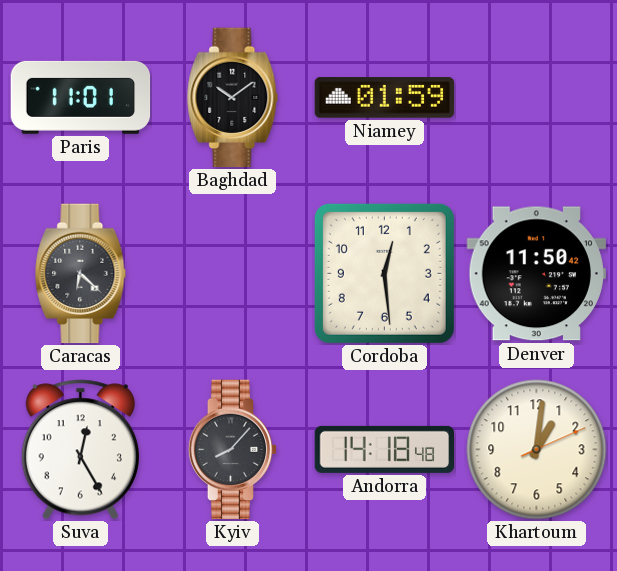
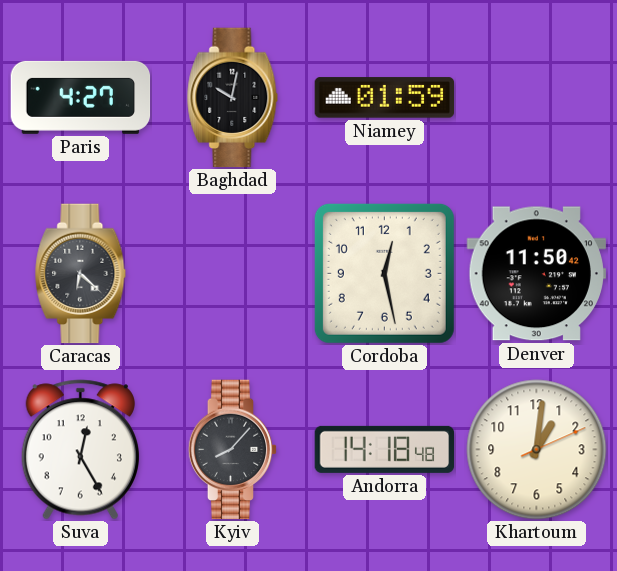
Paris: 11:01 -> 4:27 (81, 97)
Baghdad: 10:09 -> 10:02 (233, 98)
Cordoba: 12:29 -> 12:28 (384, 273)
